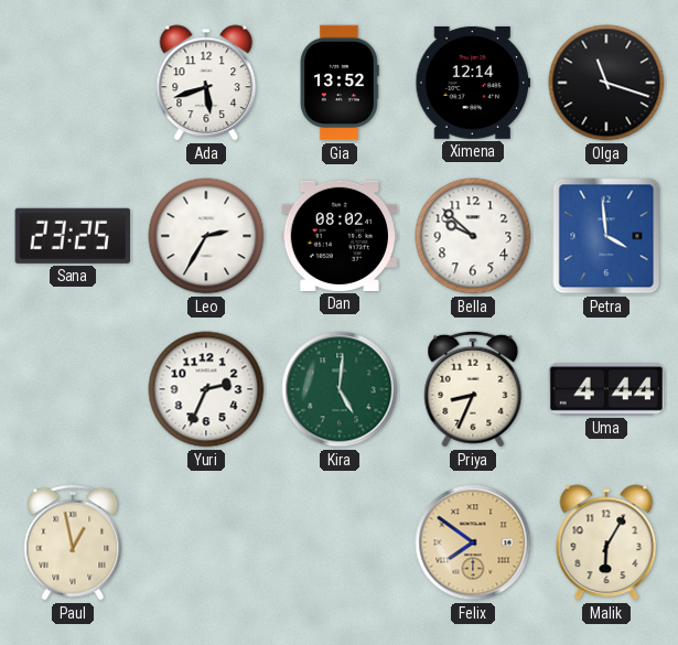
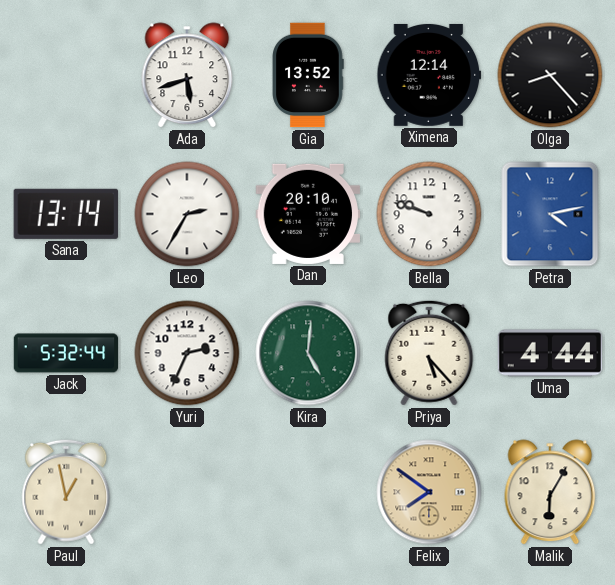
Olga: 11:18 -> 8:23 (550, 75)
Sana: 23:25 -> 13:14 (66, 214)
Dan: 08:02 -> 20:10 (308, 214)
Bella: 9:52 -> 9:48 (429, 214)
Petra: 3:59 -> 4:13 (550, 214)
Jack: none -> 5:32 (66, 353)
Priya: 8:34 -> 5:23 (429, 353)
